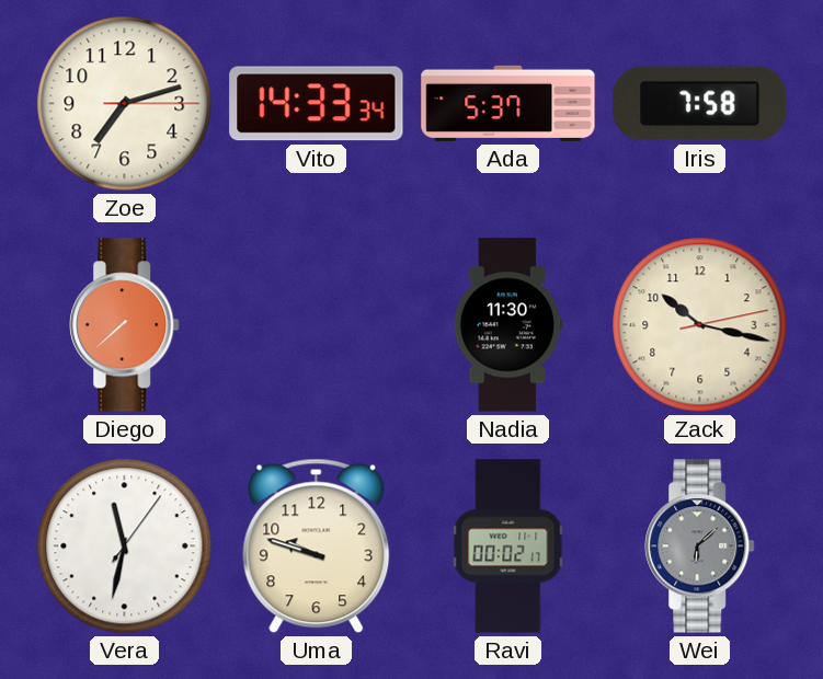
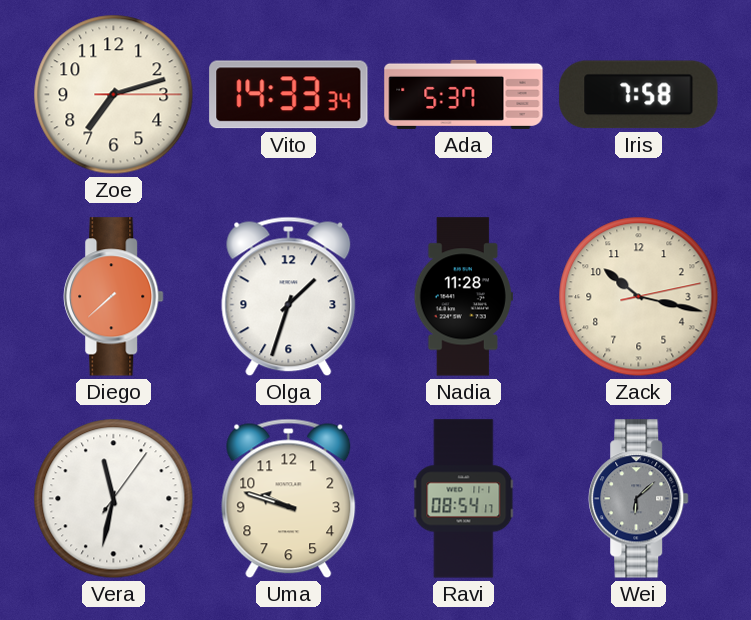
Olga: none -> 1:33 (289, 297)
Nadia: 11:30 -> 11:28 (463, 297)
Ravi: 00:02 -> 08:54 (464, 499)
